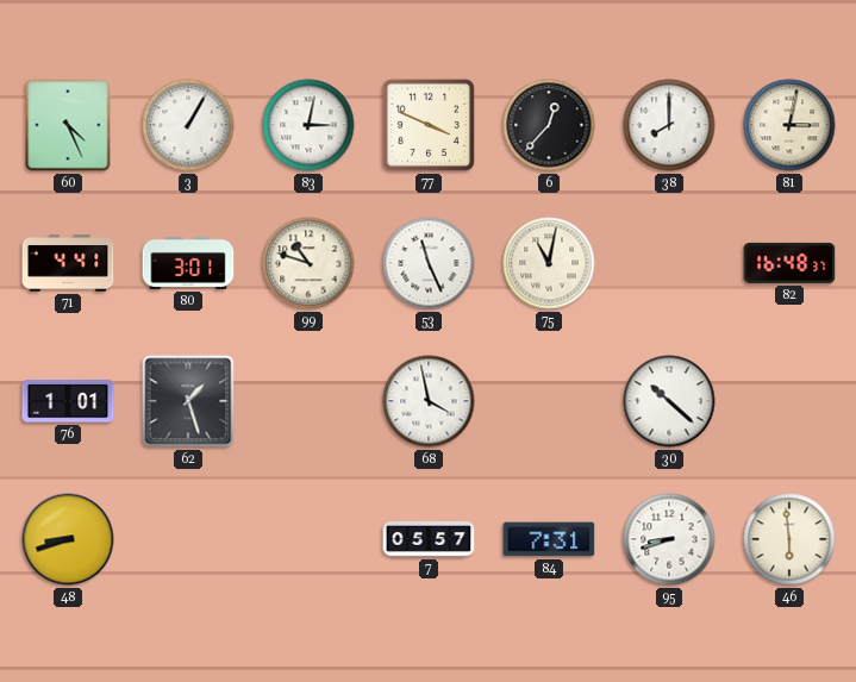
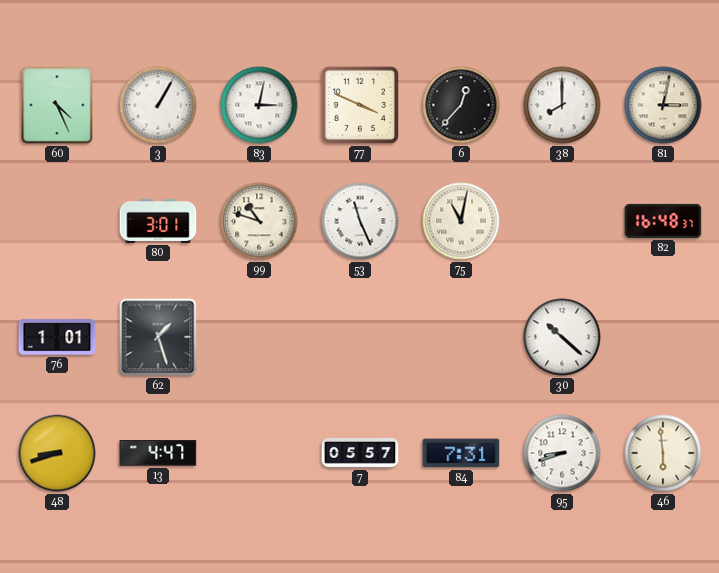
71: 4:41 -> none (68, 263)
68: 3:58 -> none (429, 401)
13: none -> 4:47 (158, 453)
